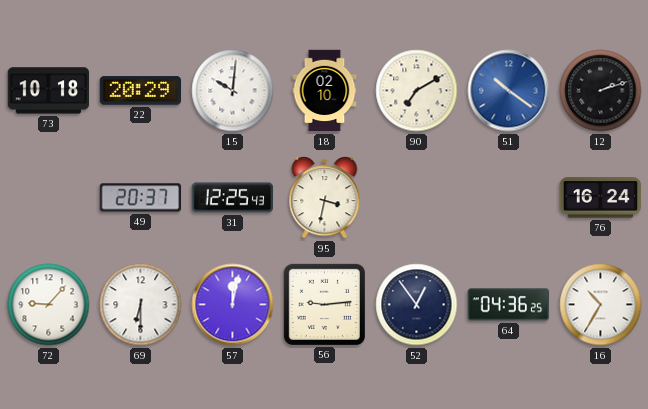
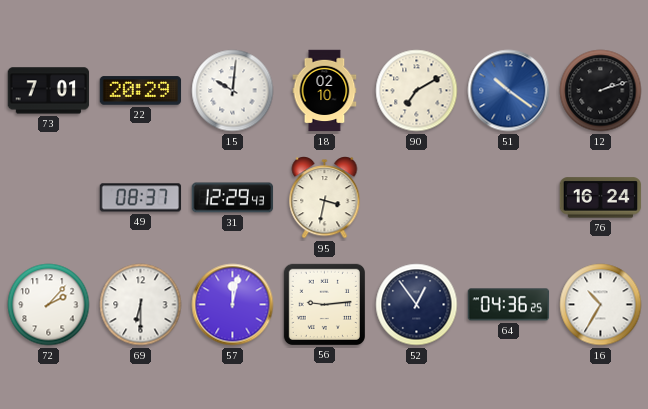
73: 10:18 -> 7:01 (49, 91)
49: 20:37 -> 08:37 (141, 198)
31: 12:25 -> 12:29 (233, 198)
72: 9:07 -> 2:07 (49, 305)
